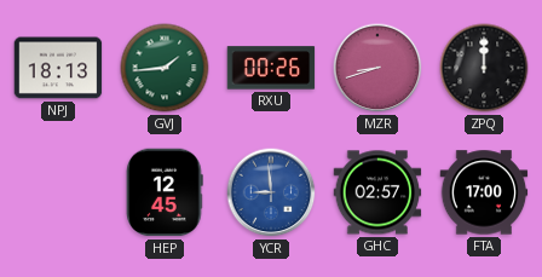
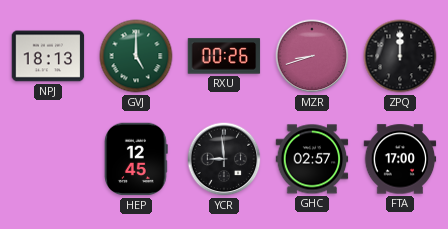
GVJ: 1:44 -> 5:00 (136, 56)
YCR dial: blue -> black (224, 159)
